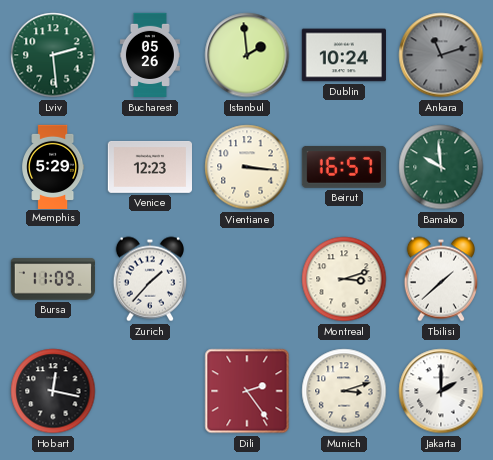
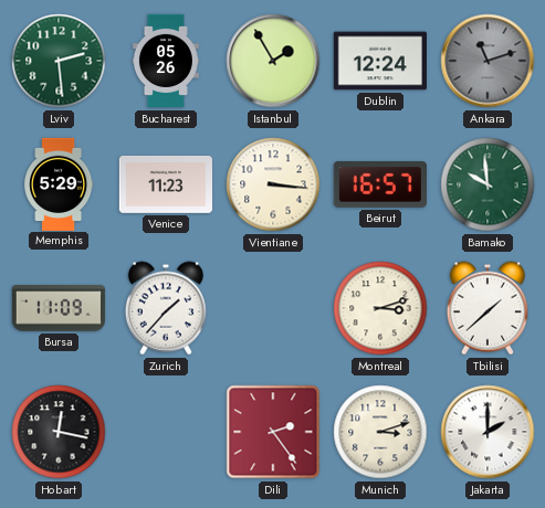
Istanbul: 1:59 -> 1:55 (273, 61)
Dublin: 10:24 -> 12:24 (380, 61)
Venice: 12:23 -> 11:23 (165, 184)
